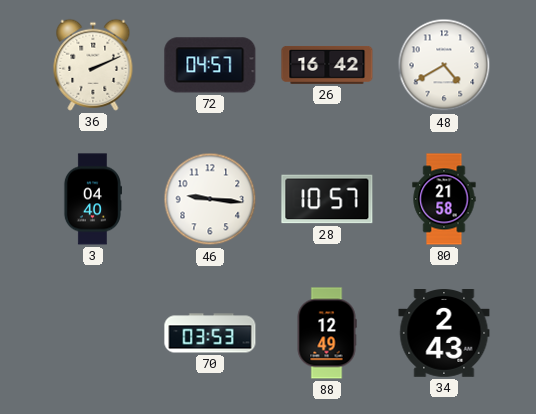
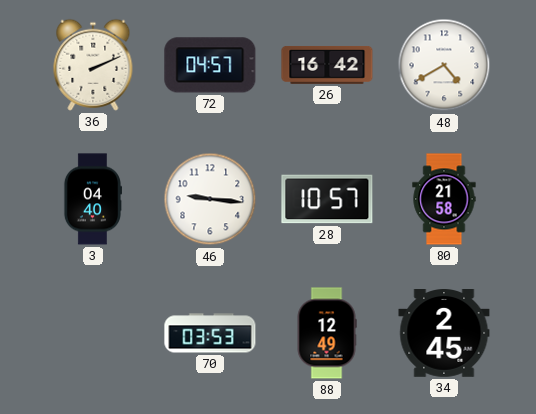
34: 2:43 -> 2:45 (444, 334)
